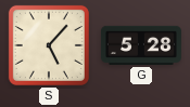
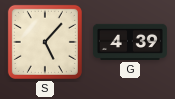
G: 5:28 -> 4:39 (130, 42)
